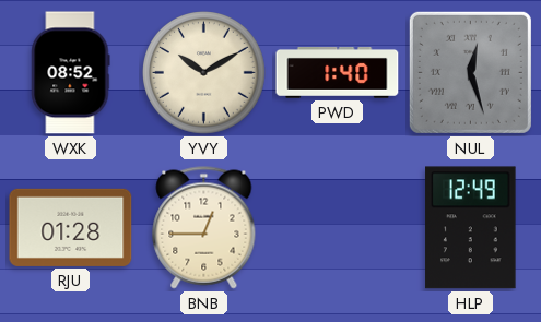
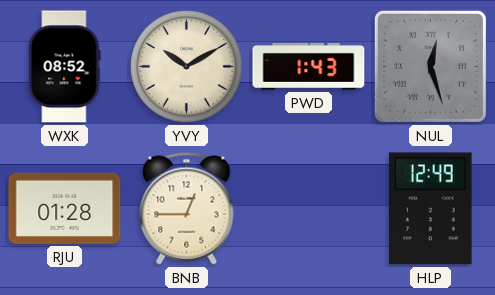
PWD: 1:40 -> 1:43 (309, 66)
